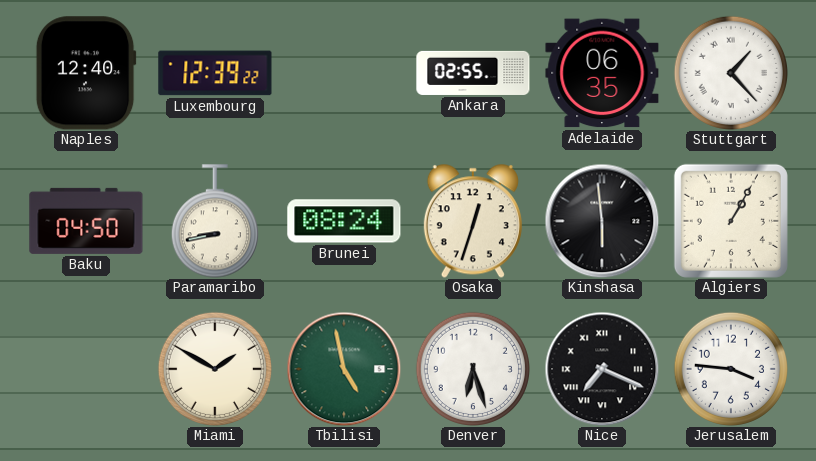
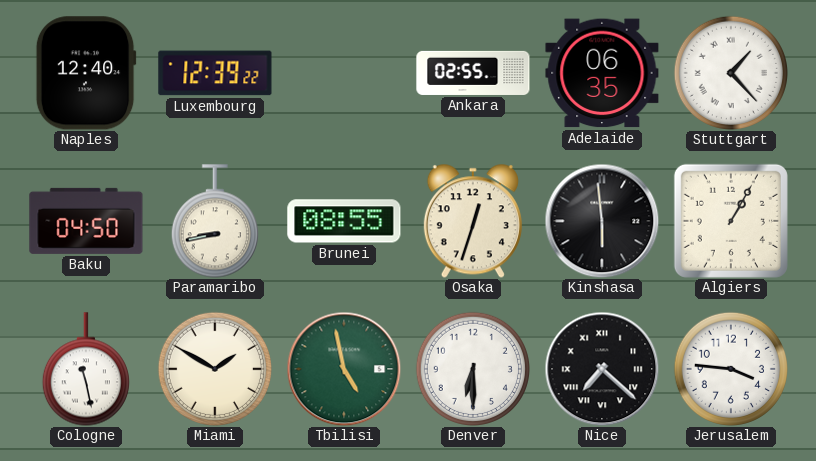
Brunei: 08:24 -> 08:55 (344, 221)
Cologne: none -> 11:28 (86, 369)
Denver: 6:27 -> 6:30 (472, 368)
Nice: 7:19 -> 7:22 (602, 369)
